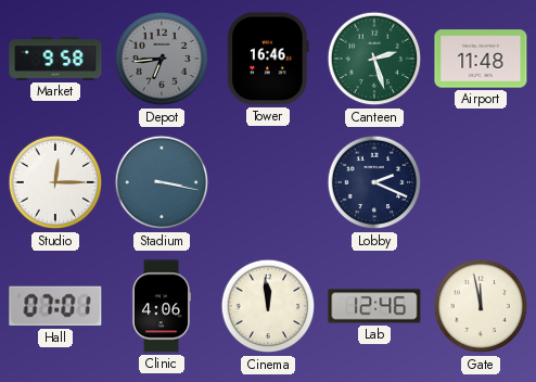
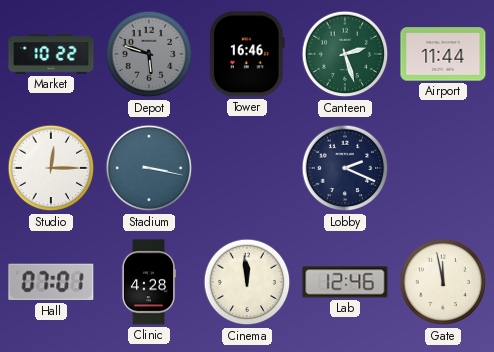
Market: 9:58 -> 10:22 (51, 54)
Depot: 6:44 -> 5:48 (149, 54)
Airport: 11:48 -> 11:44 (443, 54)
Clinic: 4:06 -> 4:28 (148, 282)
